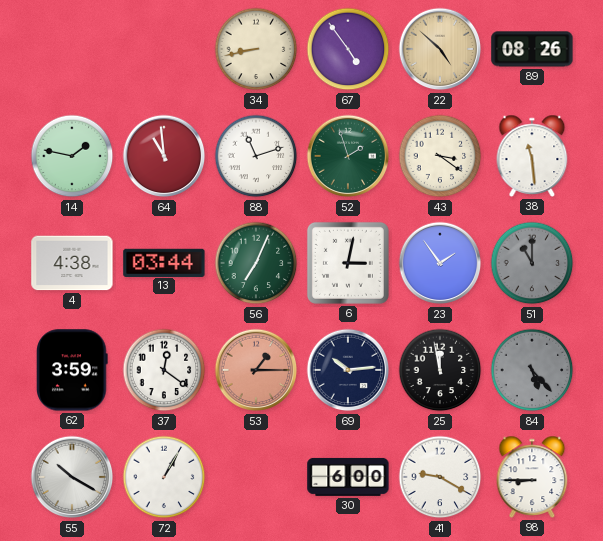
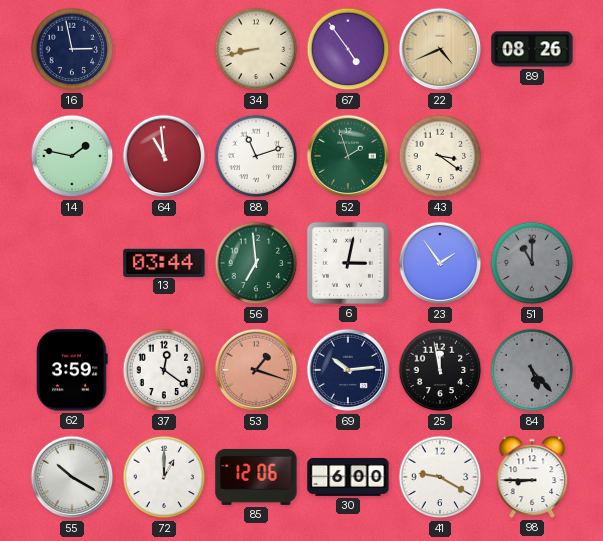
16: none -> 2:58 (72, 49)
22: 4:52 -> 4:41 (440, 49)
38: 11:29 -> none (532, 156)
4: 4:38 -> none (72, 263)
56: 7:04 -> 6:59 (256, 263)
53: 1:15 -> 1:18 (256, 370)
72: 1:05 -> 1:00 (164, 477)
85: none -> 12:06 (256, 477)
